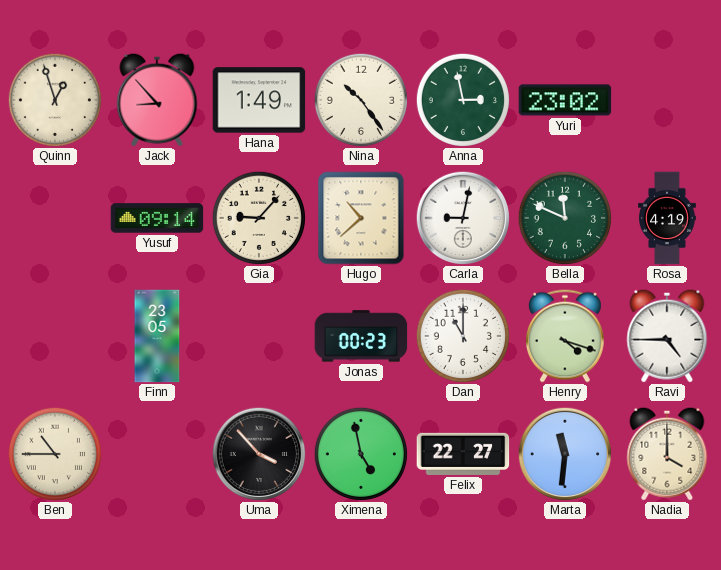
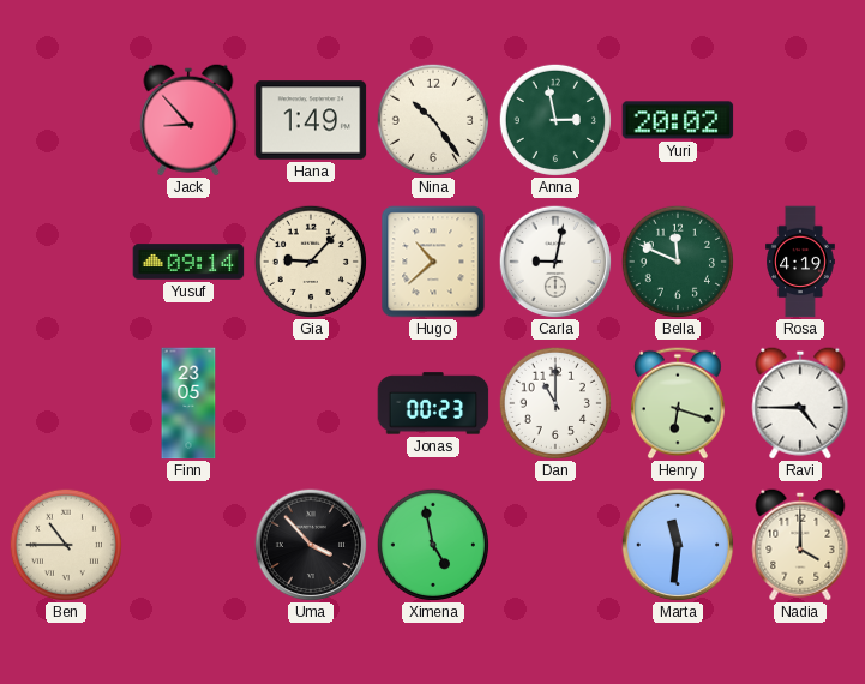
Quinn: 12:57 -> none (54, 99)
Yuri: 23:02 -> 20:02 (678, 120)
Henry: 4:18 -> 6:18 (678, 403)
Felix: 22:27 -> none (463, 454)
